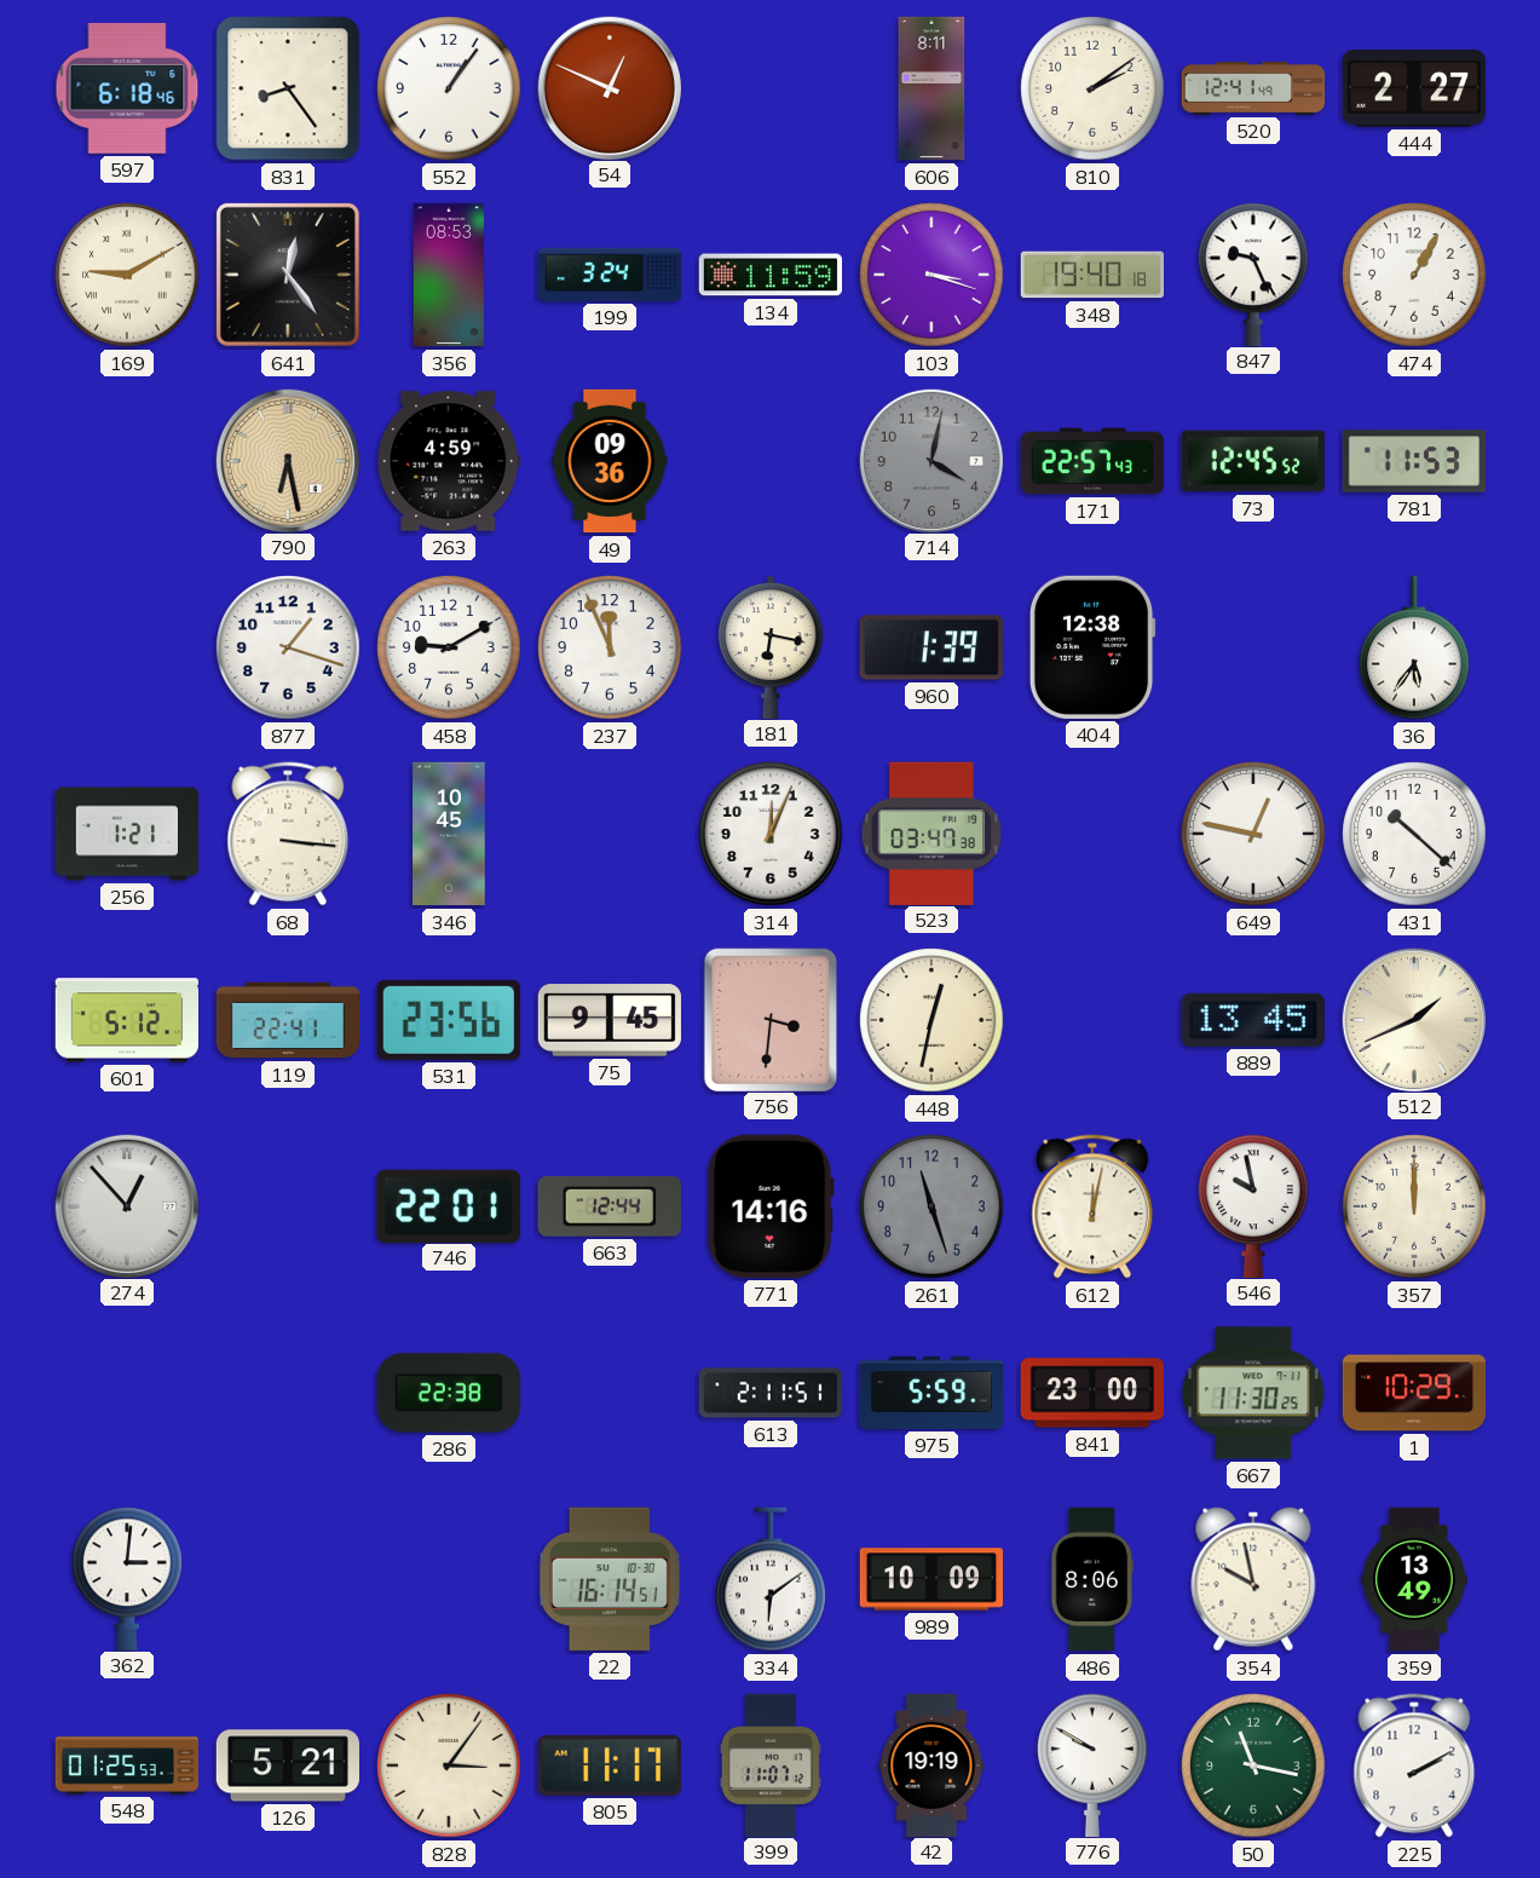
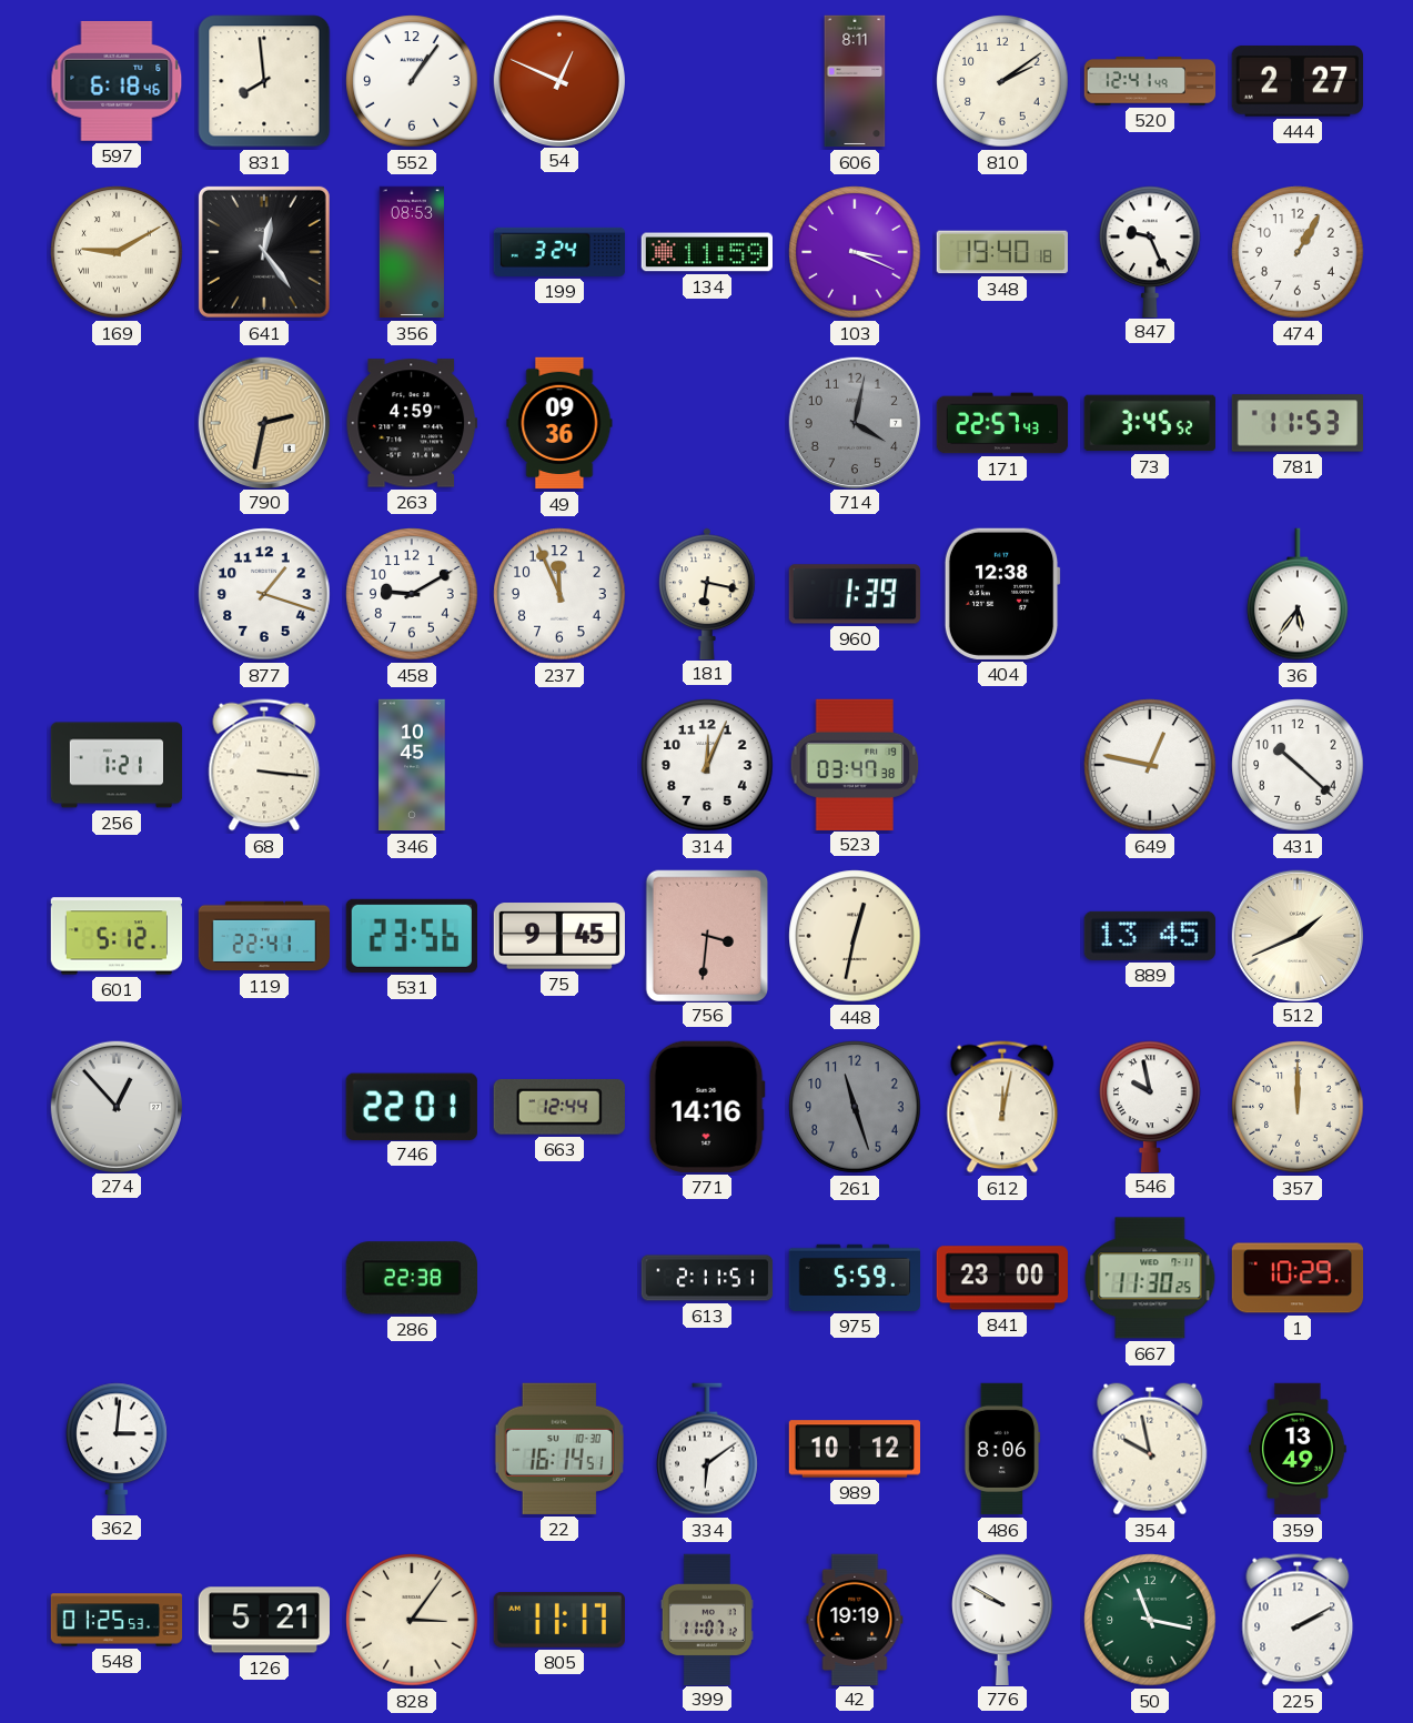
831: 8:24 -> 7:59 (264, 81)
103: 3:18 -> 3:19 (855, 252)
790: 6:28 -> 2:32 (263, 422)
73: 12:45 -> 3:45 (1150, 423)
989: 10:09 -> 10:12 (854, 1449)
